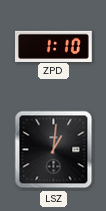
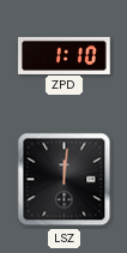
LSZ: 1:01 -> 12:01 (65, 180)
